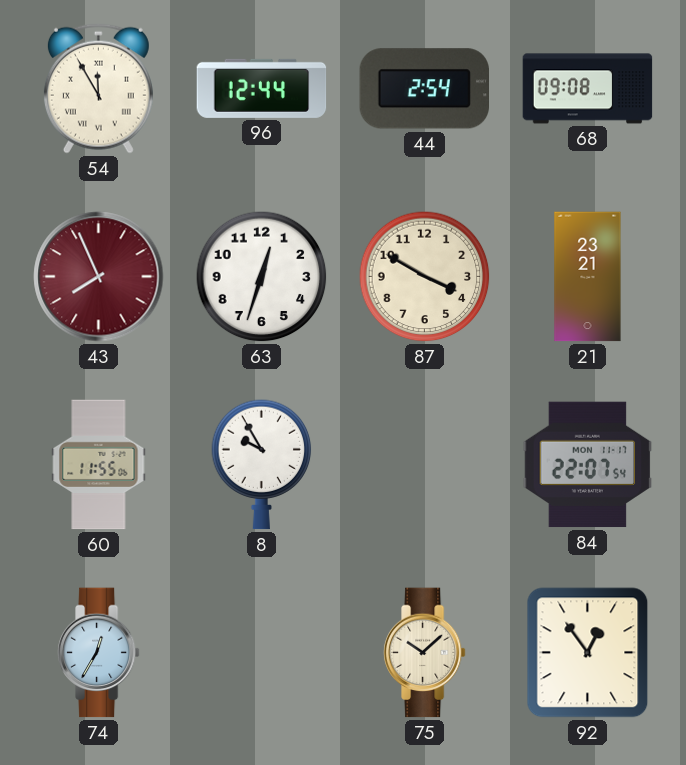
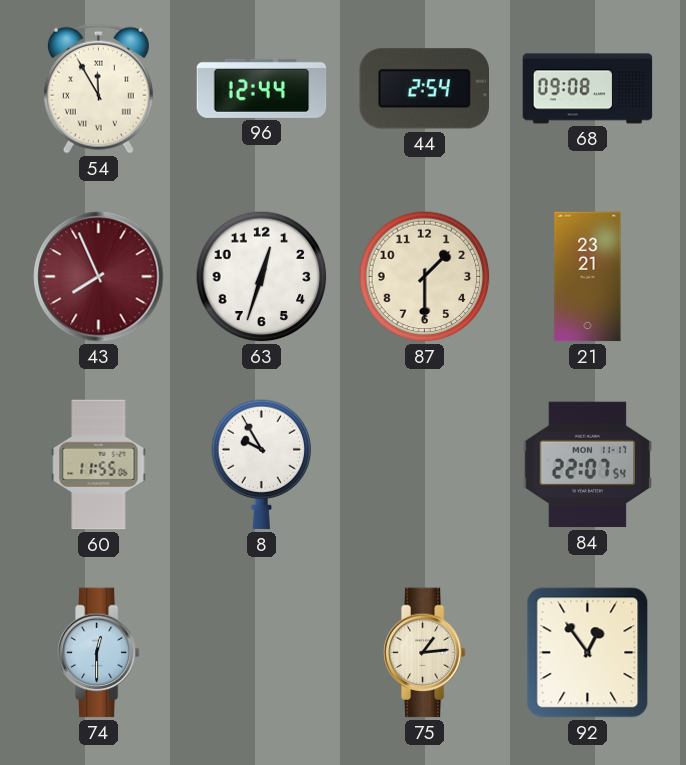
87: 3:50 -> 1:30 (425, 277)
74: 12:35 -> 12:30 (98, 653)
75: 10:08 -> 1:14 (424, 653)
